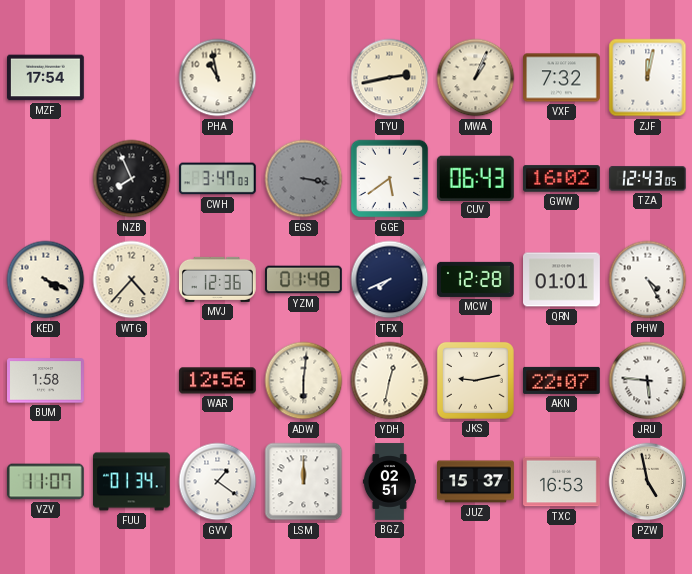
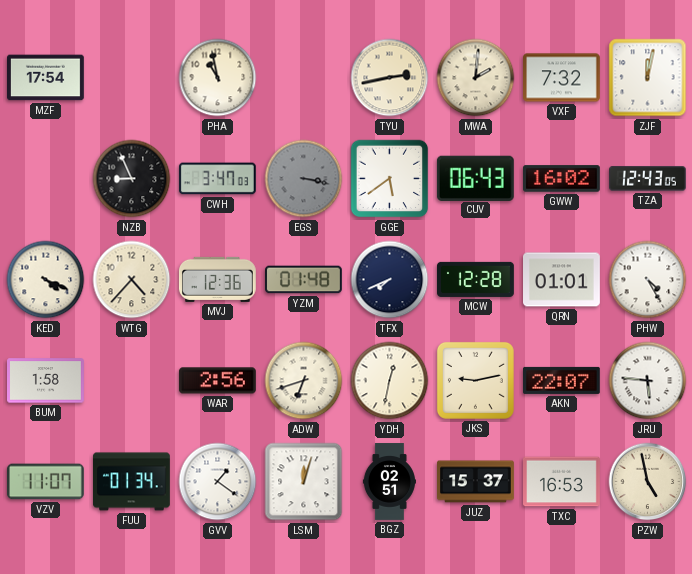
MWA: 1:04 -> 2:01 (476, 78)
NZB: 7:56 -> 8:56 (132, 179)
WAR: 12:56 -> 2:56 (217, 381)
ADW: 6:01 -> 6:42 (304, 381)
LSM: 12:00 -> 12:03 (304, 482)
